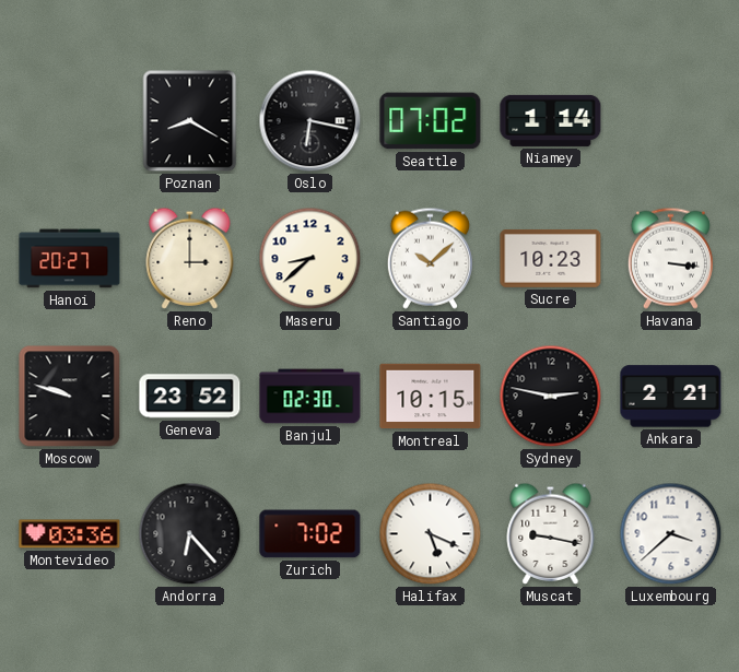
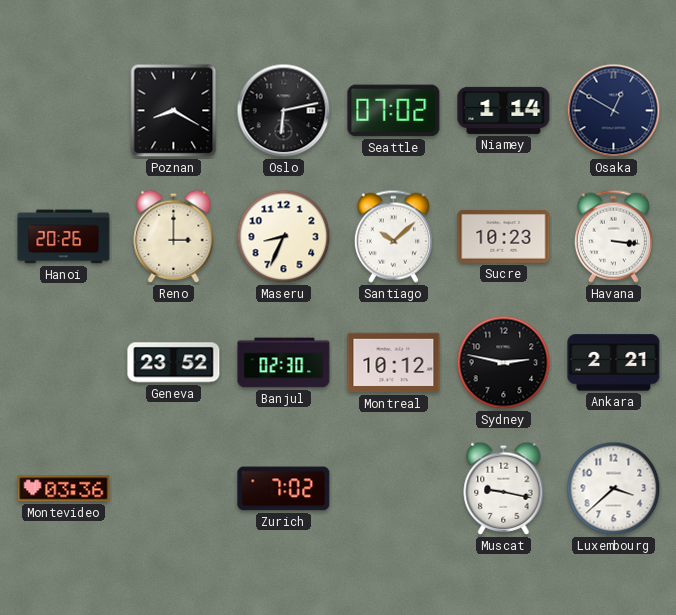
Oslo: 6:17 -> 6:13 (284, 111)
Osaka: none -> 12:50 (614, 111)
Hanoi: 20:27 -> 20:26 (64, 237)
Maseru: 8:38 -> 8:34 (284, 237)
Moscow: 9:48 -> none (70, 397)
Montreal: 10:15 -> 10:12 (394, 363)
Andorra: 6:23 -> none (190, 534)
Halifax: 5:19 -> none (431, 534)
